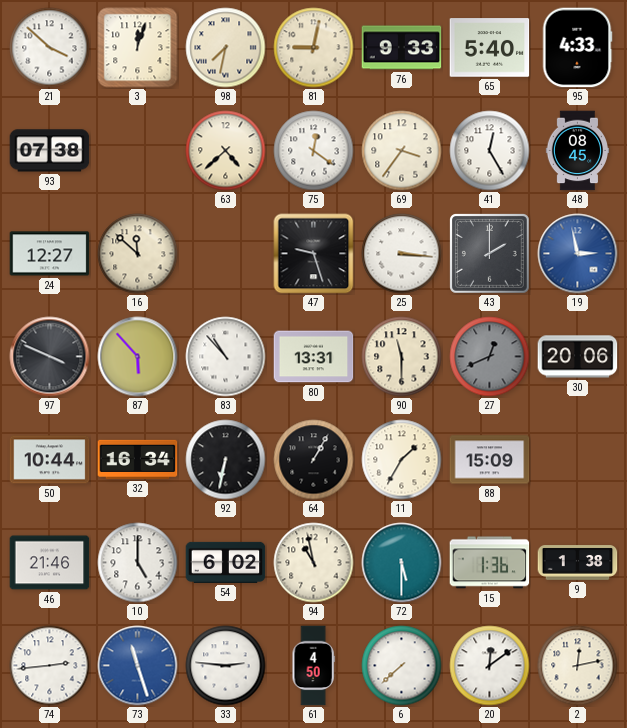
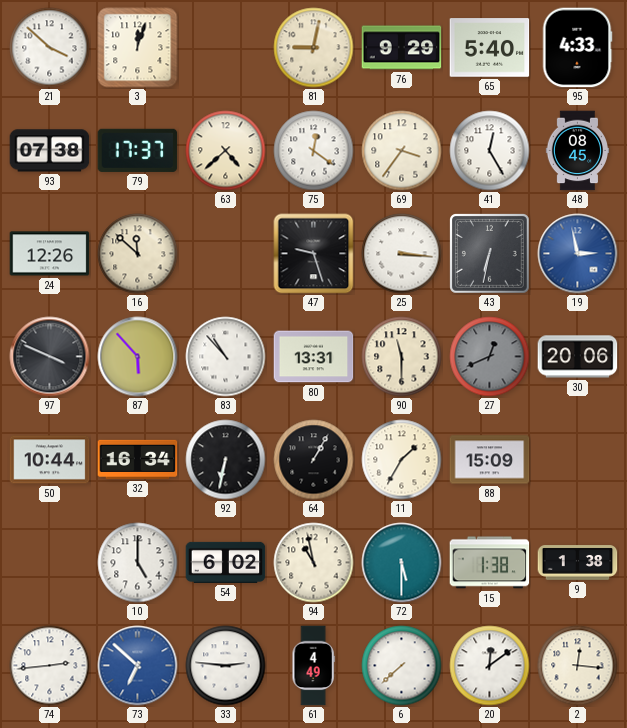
98: 7:32 -> none (226, 48)
76: 9:33 -> 9:29 (402, 48)
79: none -> 17:37 (138, 150)
24: 12:27 -> 12:26 (50, 254)
43: 2:00 -> 6:32 (490, 254)
46: 21:46 -> none (50, 563)
15: 1:36 -> 1:38 (490, 563)
73: 11:27 -> 6:52 (138, 666)
61: 4:50 -> 4:49 (313, 666)
2: 12:13 -> 12:16 (578, 666)
